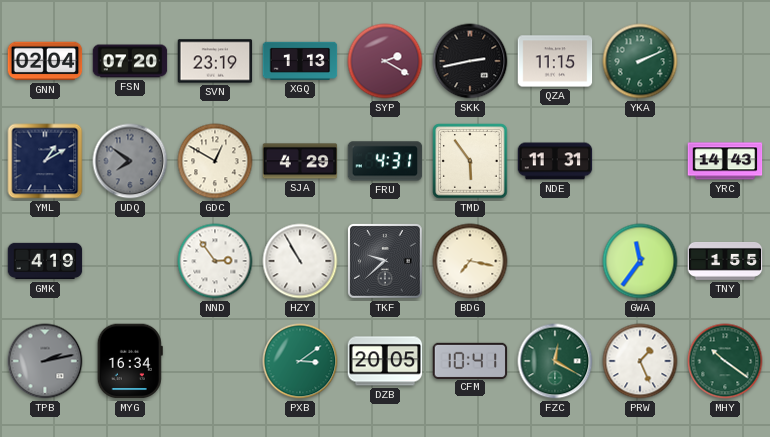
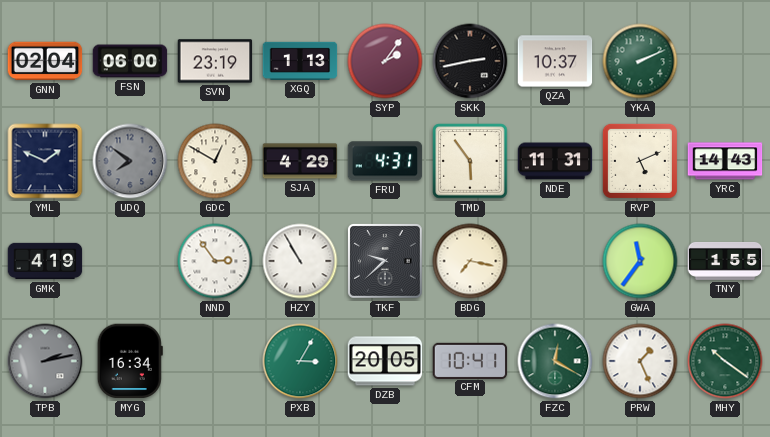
FSN: 07:20 -> 06:00 (130, 61)
SYP: 2:20 -> 2:06 (385, 61)
QZA: 11:15 -> 10:37 (555, 61)
YML: 1:10 -> 1:49 (45, 161)
RVP: none -> 5:11 (640, 161)
PXB: 3:09 -> 3:05 (300, 361)
